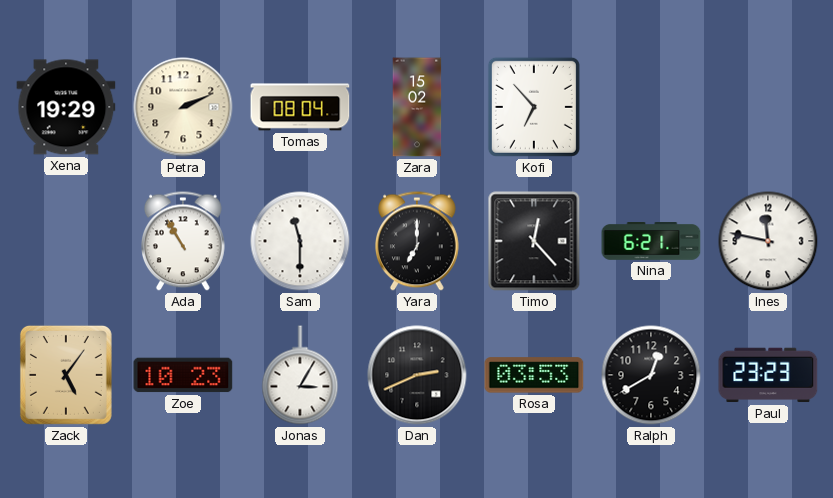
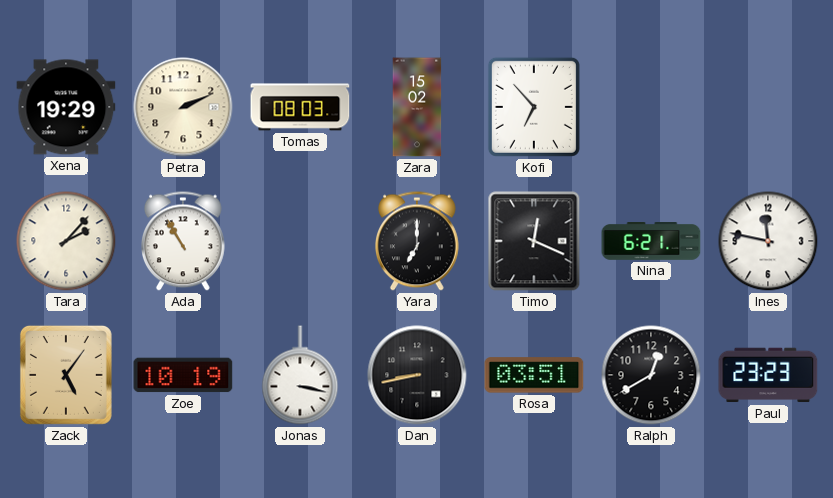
Tomas: 08:04 -> 08:03 (300, 107)
Tara: none -> 2:07 (66, 241)
Sam: 11:30 -> none (300, 241)
Timo: 12:23 -> 12:19 (534, 241)
Zoe: 10:23 -> 10:19 (183, 375)
Jonas: 3:05 -> 3:17 (300, 375)
Dan: 2:41 -> 8:43 (417, 375)
Rosa: 03:53 -> 03:51 (534, 375)
